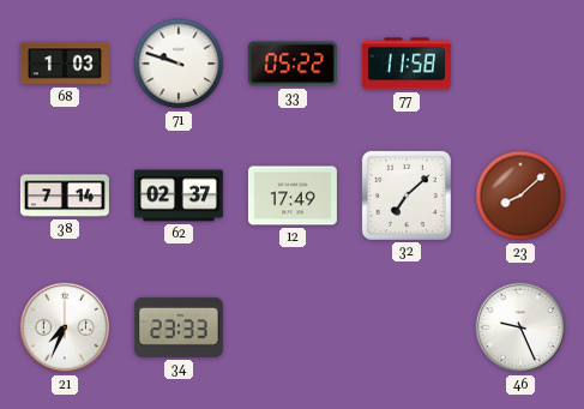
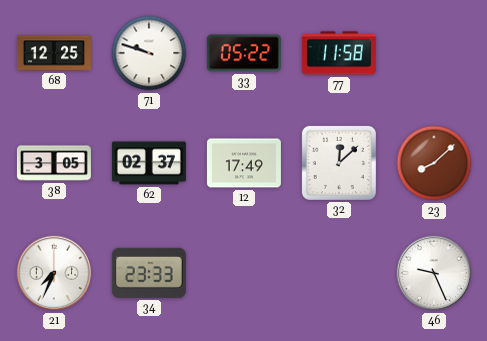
68: 1:03 -> 12:25 (54, 53)
38: 7:14 -> 3:05 (54, 163)
32: 7:08 -> 12:08 (339, 163)
